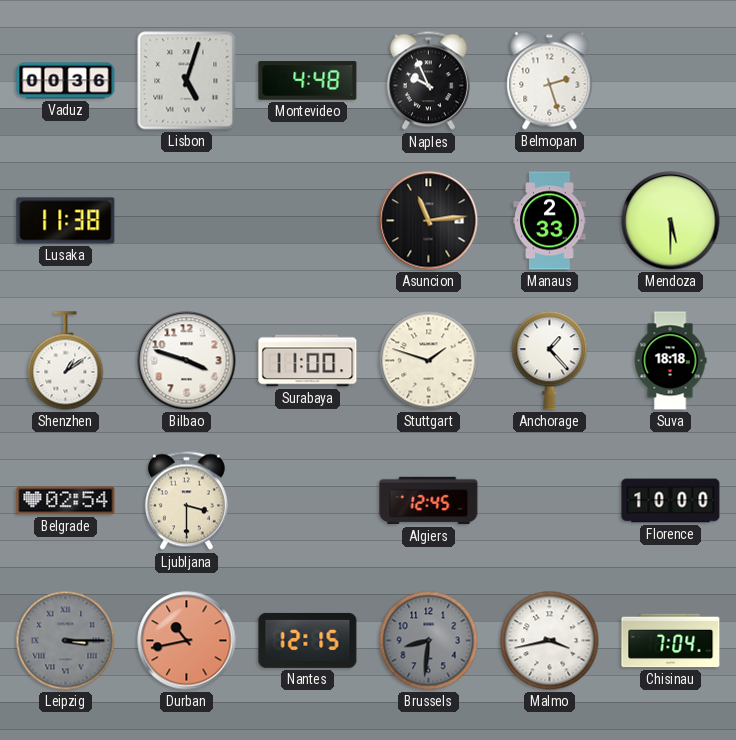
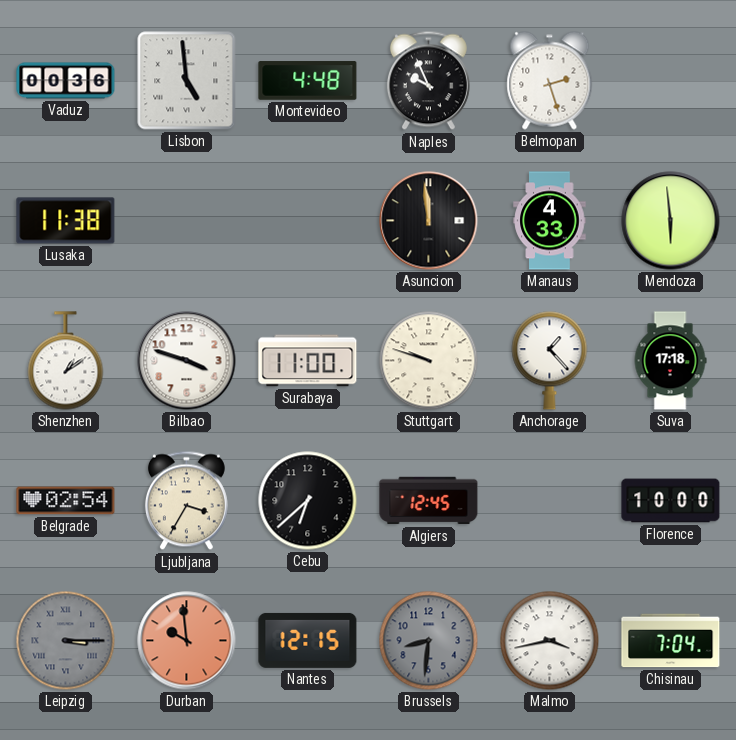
Lisbon: 5:03 -> 4:59 (187, 81)
Asuncion: 11:14 -> 11:59 (429, 221)
Manaus: 2:33 -> 4:33 (550, 221)
Mendoza: 5:30 -> 5:59 (671, 221)
Stuttgart: 1:48 -> 9:48 (429, 361)
Suva: 18:18 -> 17:18 (670, 361)
Ljubljana: 3:30 -> 3:35 (186, 501)
Cebu: none -> 6:38 (308, 501)
Durban: 10:43 -> 9:59 (187, 641)
